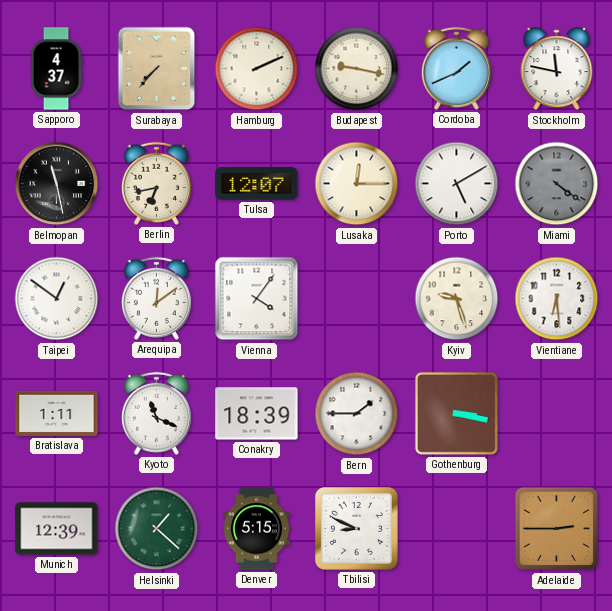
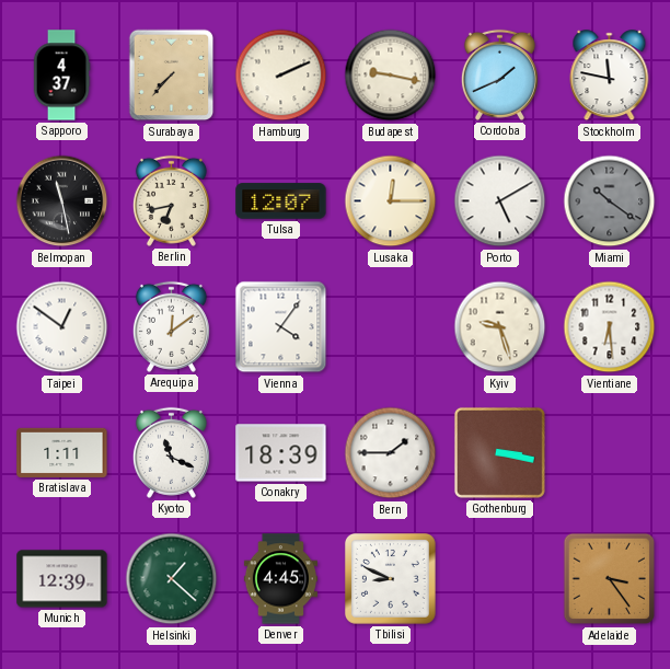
Miami: 4:21 -> 10:21 (610, 201)
Denver: 5:15 -> 4:45 (280, 579)
Adelaide: 2:45 -> 3:24 (610, 579)
